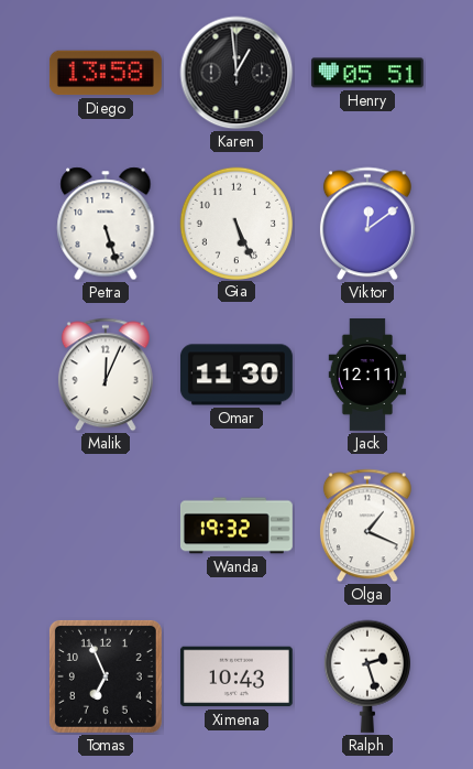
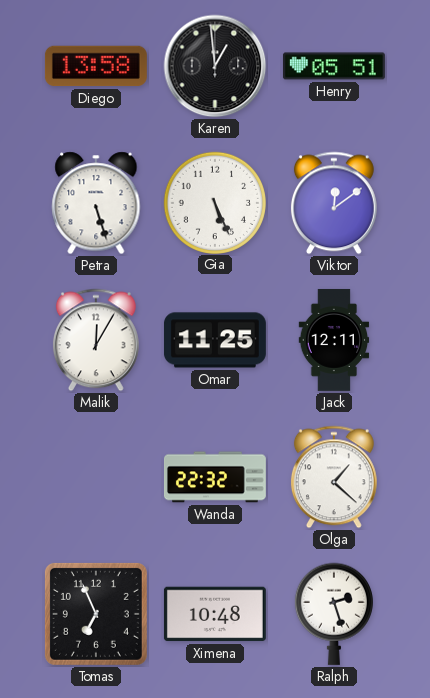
Malik: 12:04 -> 12:05 (96, 340)
Omar: 11:30 -> 11:25 (215, 340)
Wanda: 19:32 -> 22:32 (215, 477)
Olga: 1:19 -> 1:22 (334, 477)
Ximena: 10:43 -> 10:48 (215, 614)
